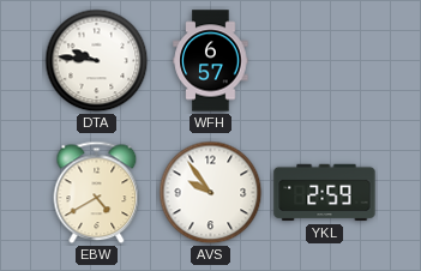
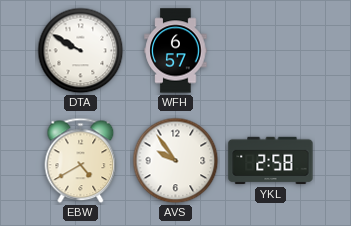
DTA: 9:46 -> 9:50 (81, 51)
YKL: 2:59 -> 2:58 (271, 161)
